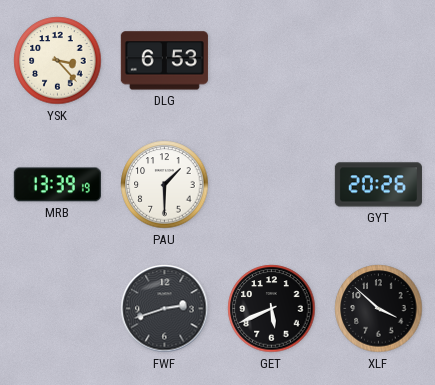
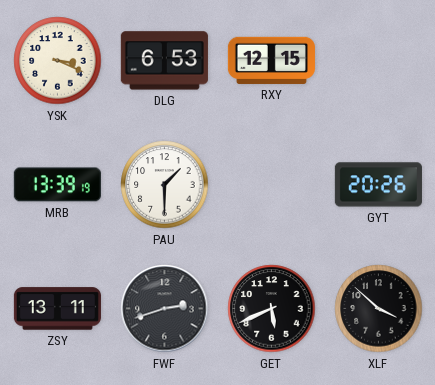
YSK: 3:23 -> 3:19 (58, 61)
RXY: none -> 12:15 (271, 60)
ZSY: none -> 13:11 (57, 309)
